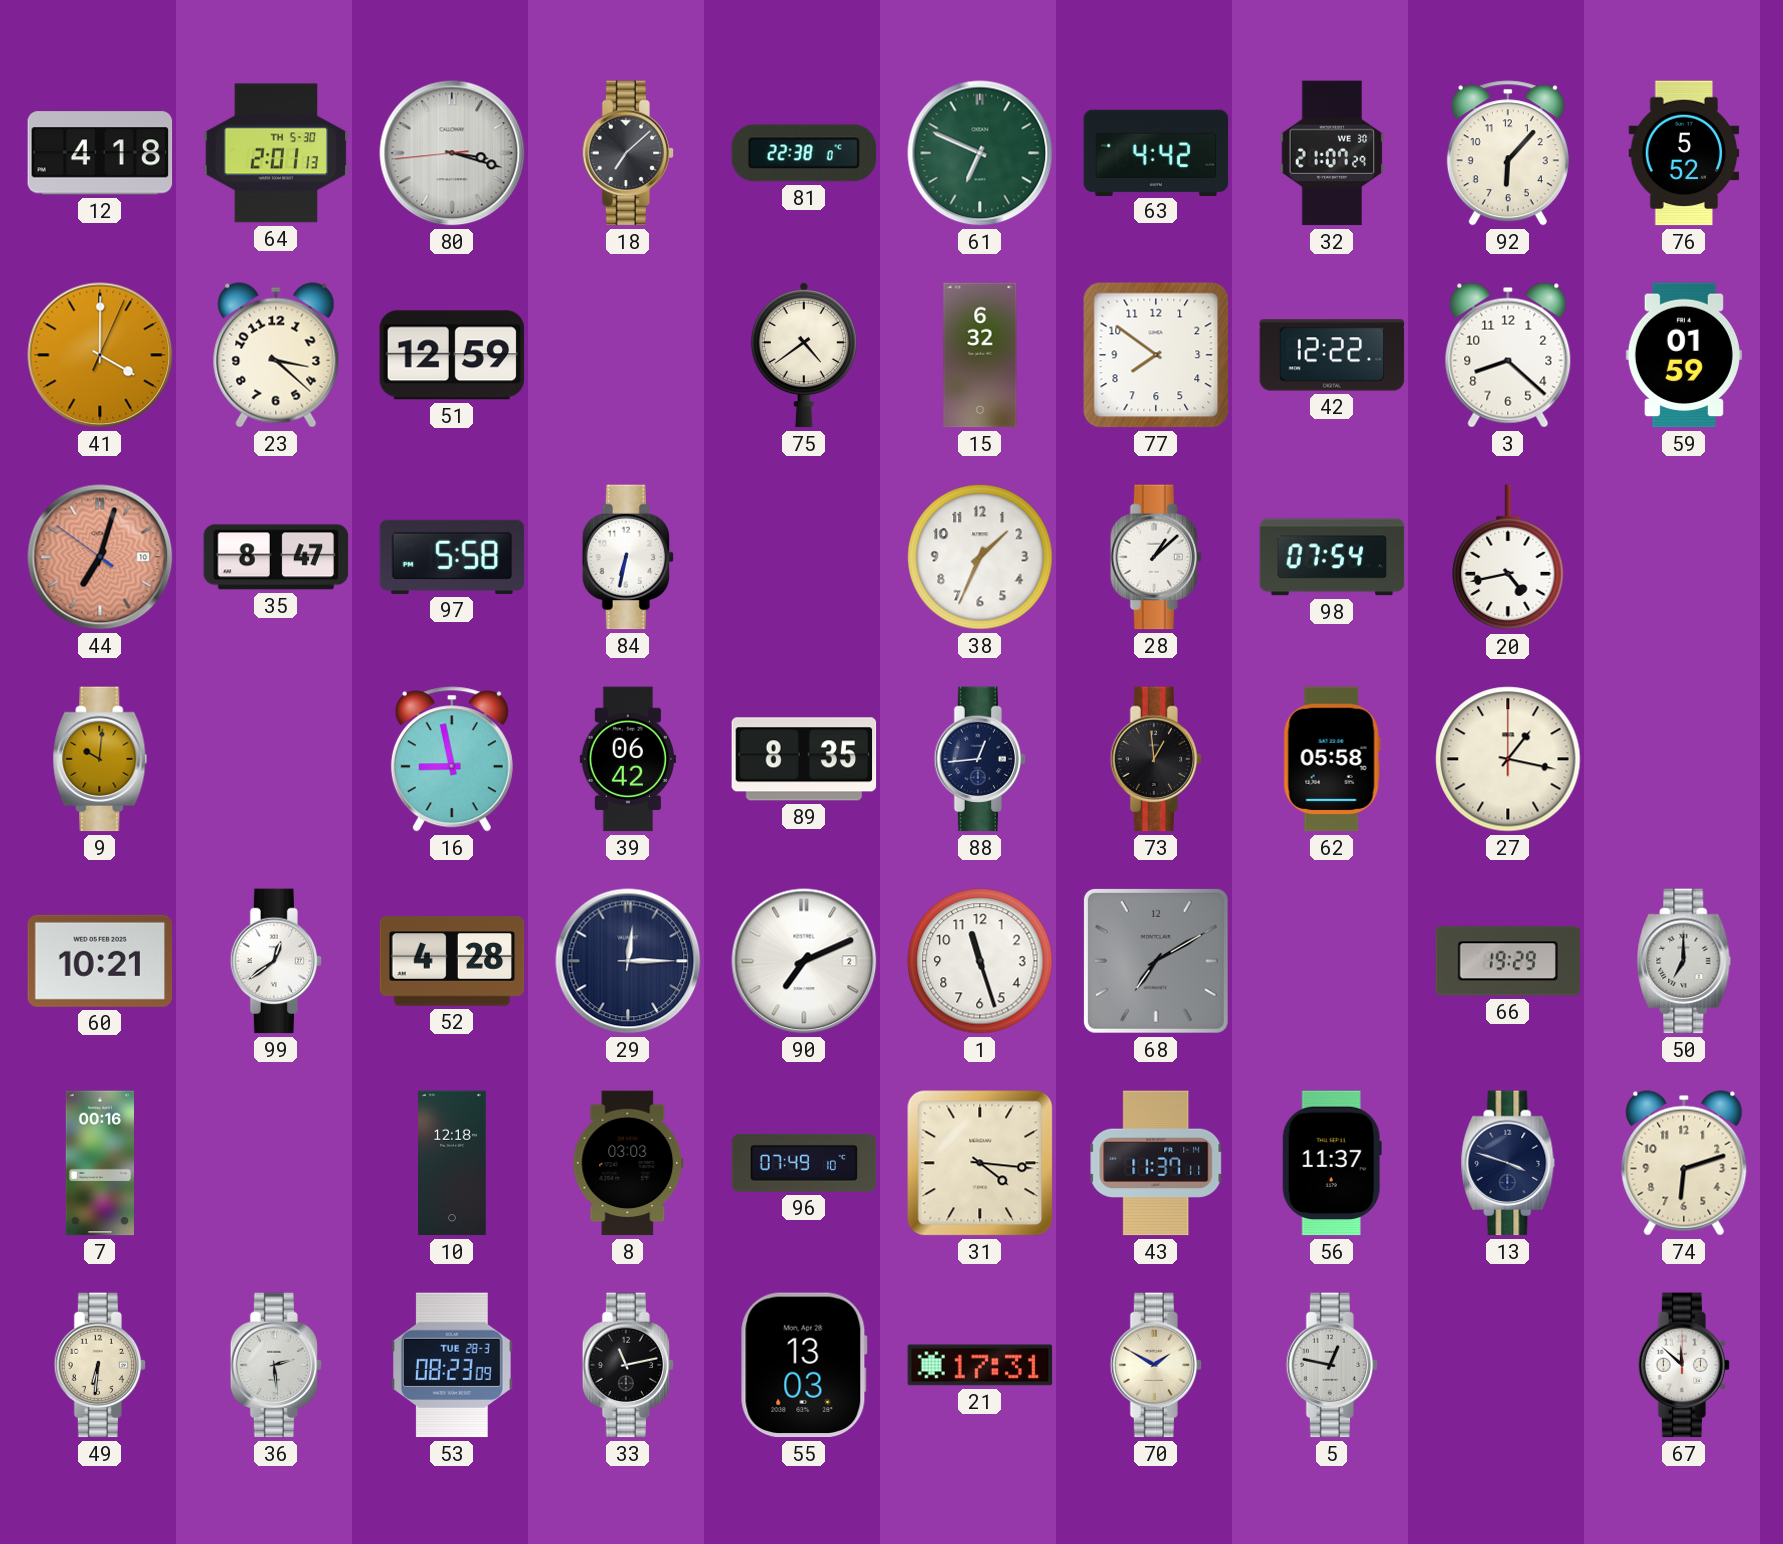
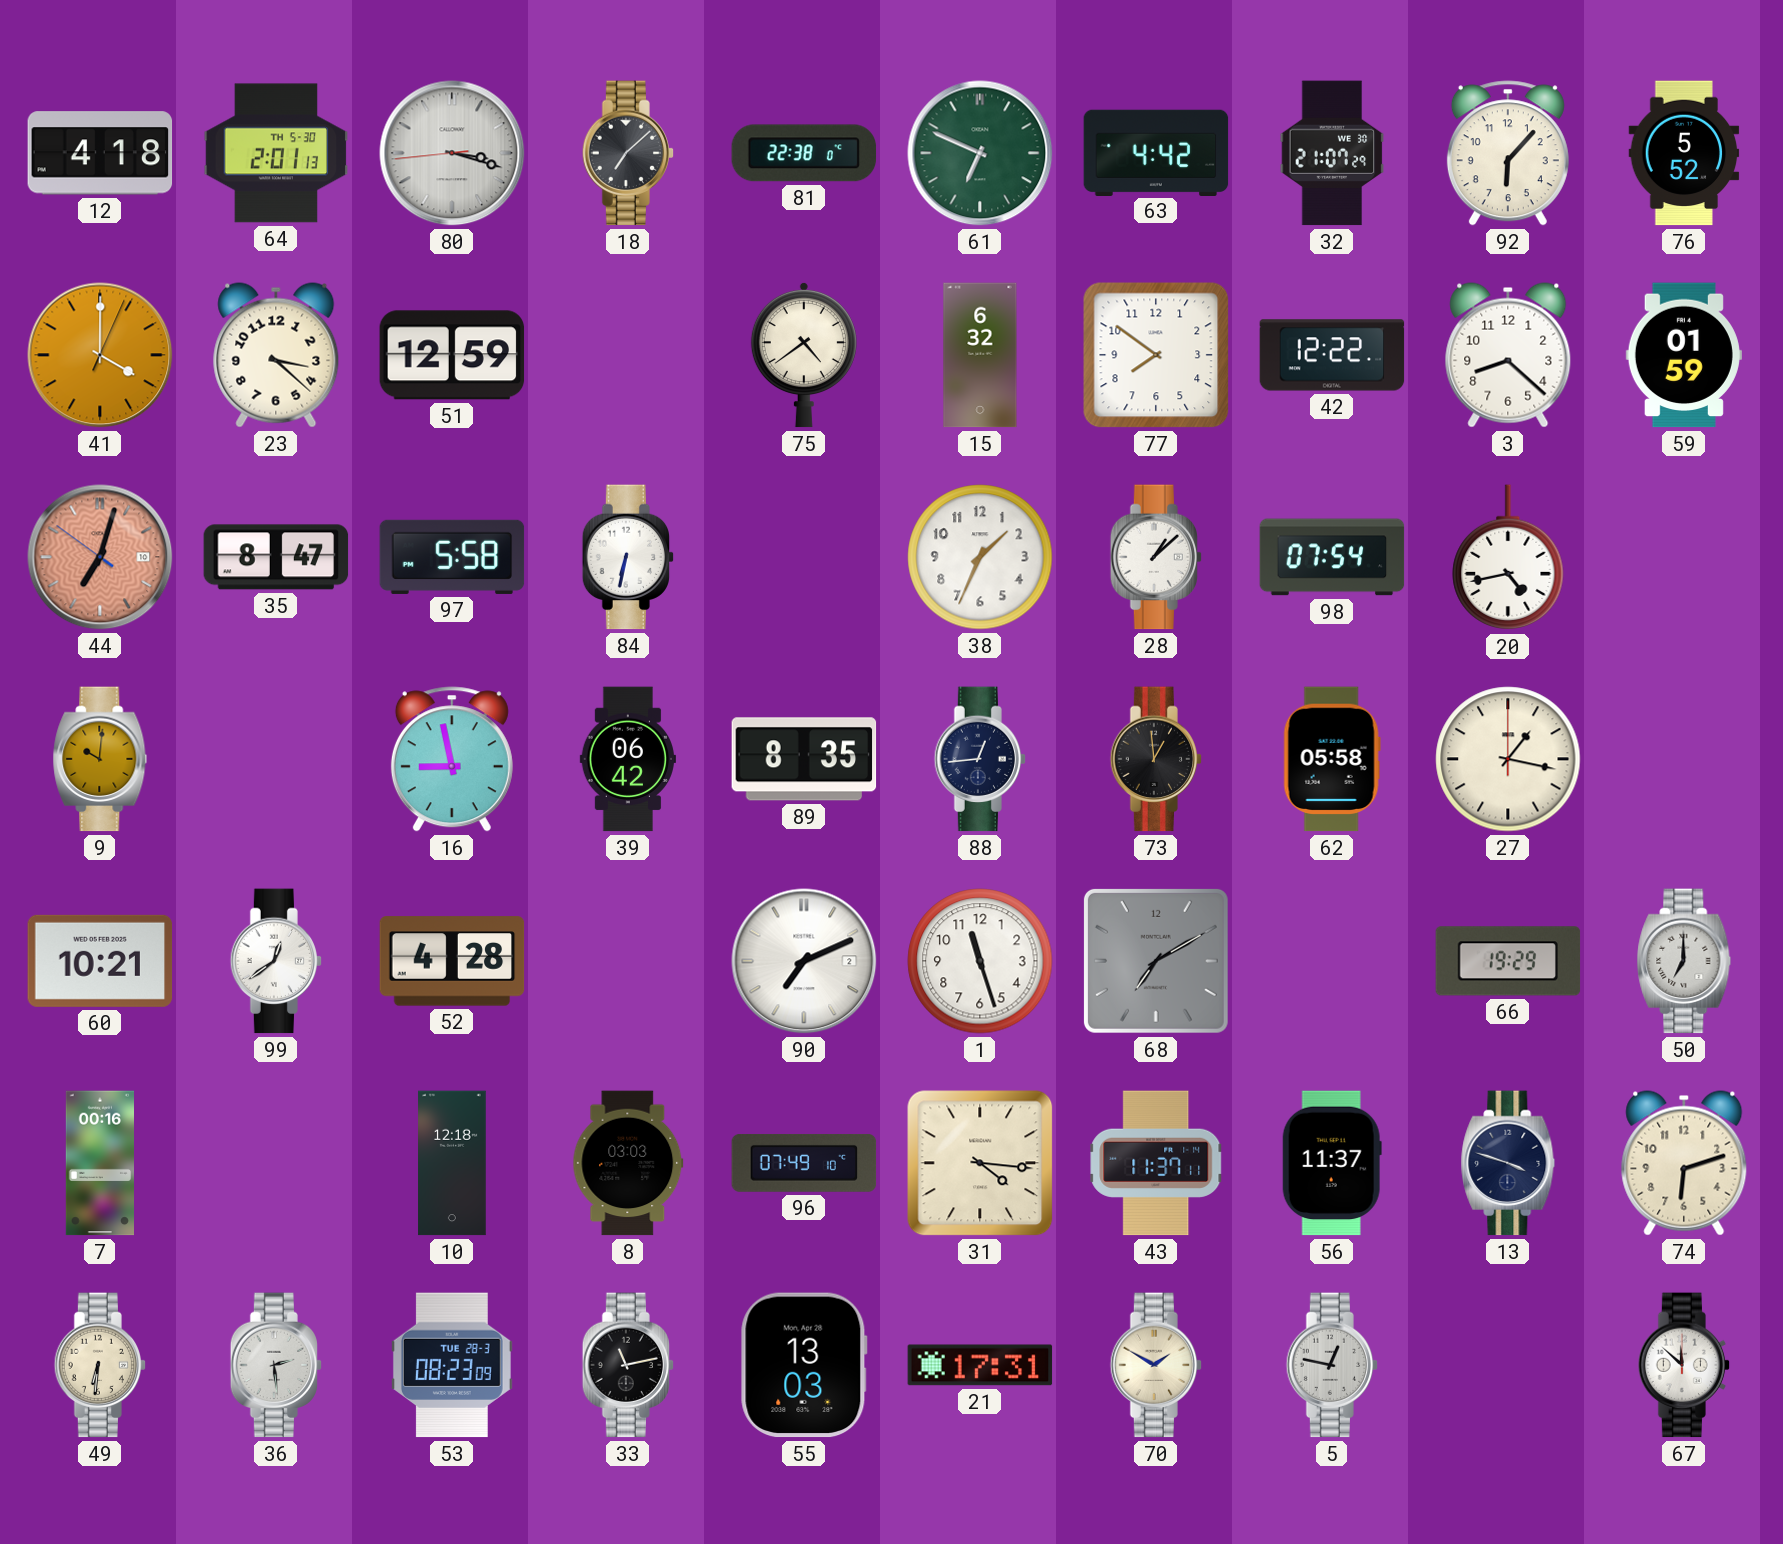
29: 12:15 -> none (628, 961)
